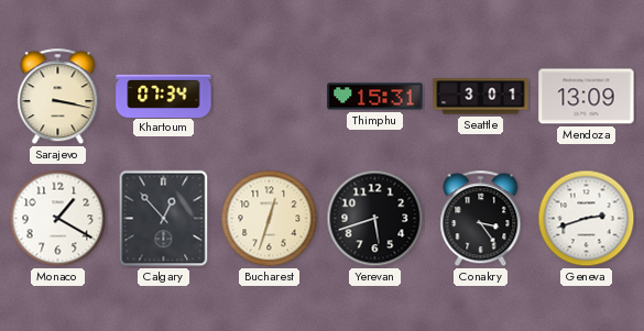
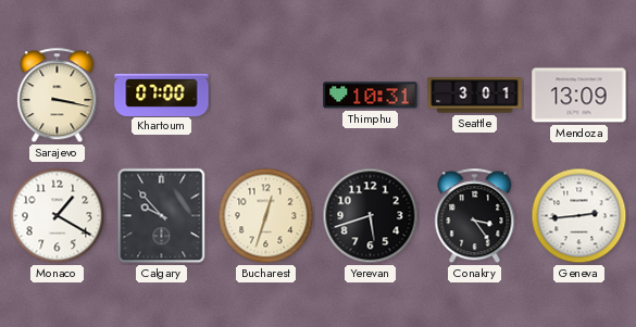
Khartoum: 07:34 -> 07:00 (162, 95)
Thimphu: 15:31 -> 10:31 (371, 96)
Calgary: 12:53 -> 9:53 (162, 216)
Geneva: 2:42 -> 2:44 (579, 216)
